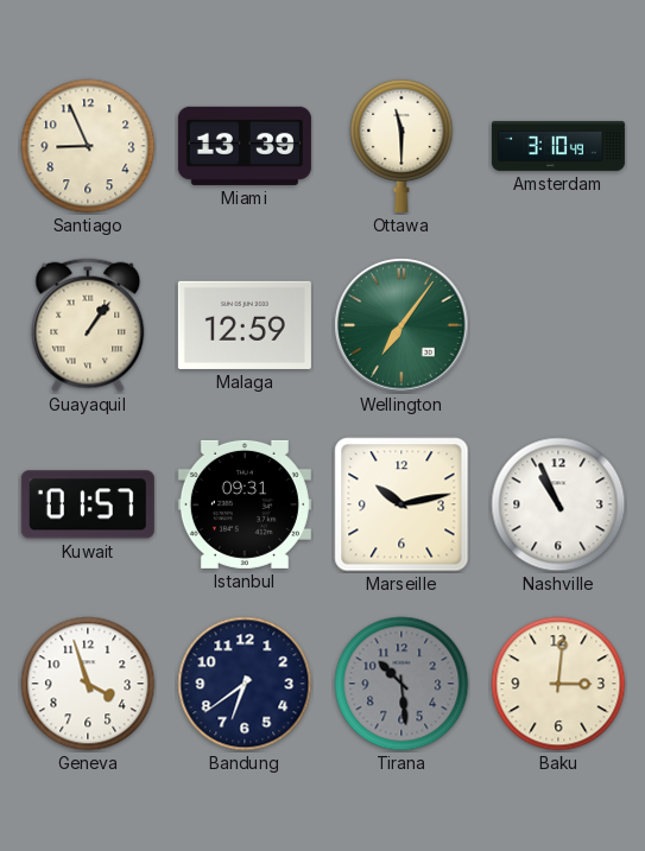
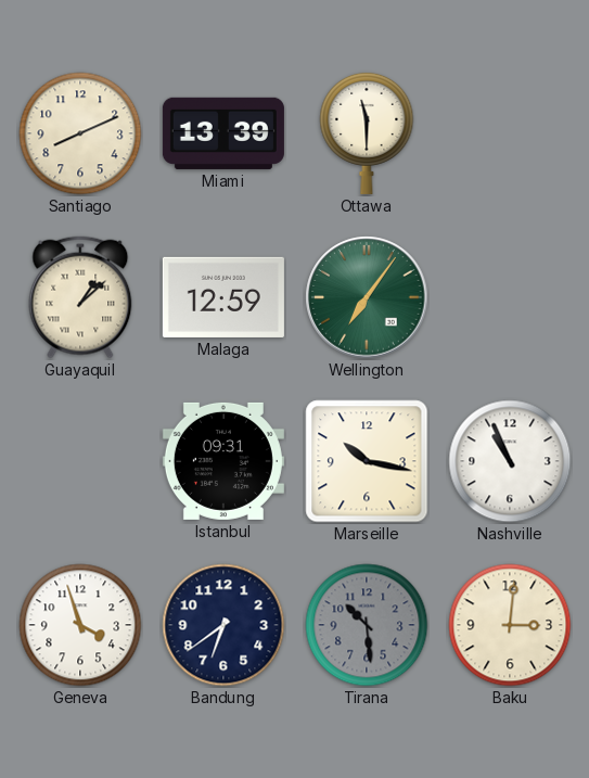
Santiago: 8:56 -> 8:11 (80, 133)
Amsterdam: 3:10 -> none (558, 146)
Guayaquil: 1:06 -> 1:08 (80, 297)
Kuwait: 01:57 -> none (88, 504)
Marseille: 10:13 -> 10:17 (367, 461)
